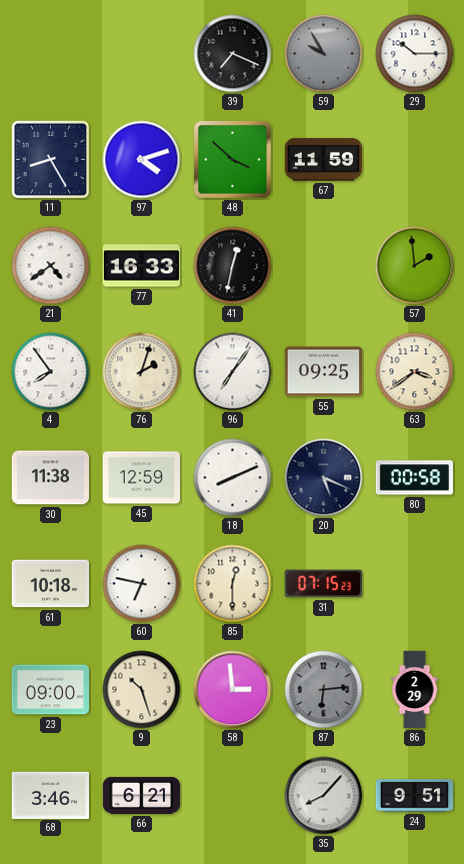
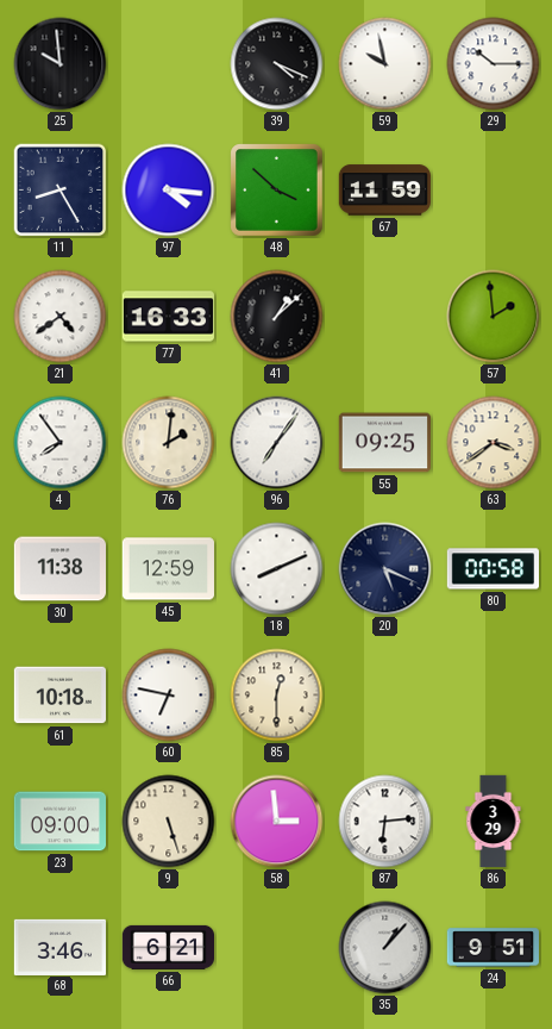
25: none -> 9:59 (61, 64)
39: 7:19 -> 4:19 (277, 64)
59: 9:55 -> 9:58 (385, 64)
59 dial: grey -> white (385, 64)
97: 4:12 -> 4:16 (169, 191)
41: 12:32 -> 1:08 (277, 317)
76: 2:03 -> 2:01 (169, 443)
31: 07:15 -> none (323, 584)
9: 10:27 -> 5:27 (169, 822)
87 dial: grey -> white (385, 822)
86: 2:29 -> 3:29 (494, 822)
35: 8:07 -> 1:07 (385, 948)
